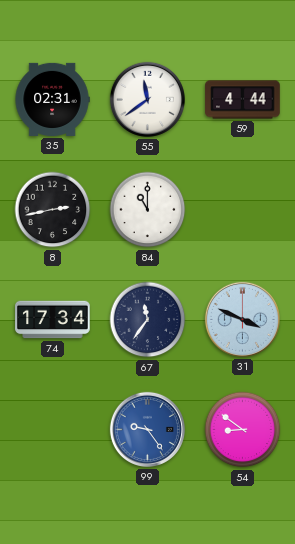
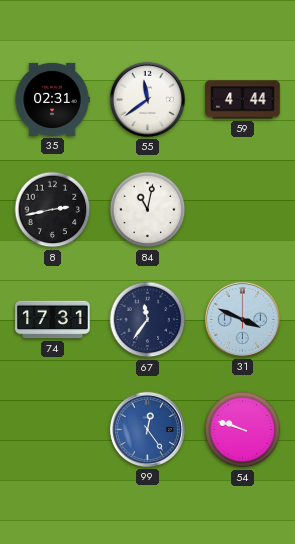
84: 11:00 -> 11:02 (148, 210)
74: 17:34 -> 17:31 (53, 320)
99: 9:24 -> 12:24 (147, 429)
54: 8:51 -> 9:48 (243, 430)
